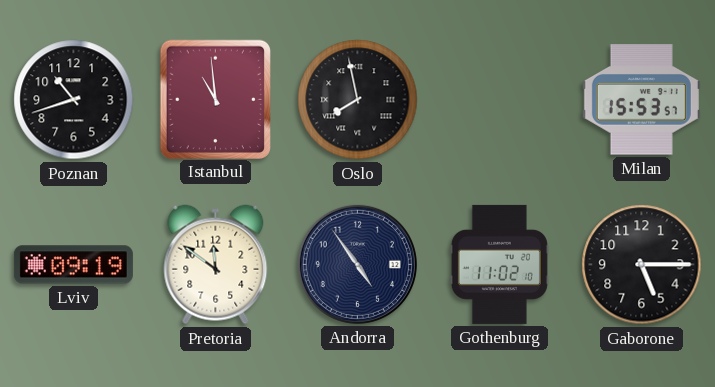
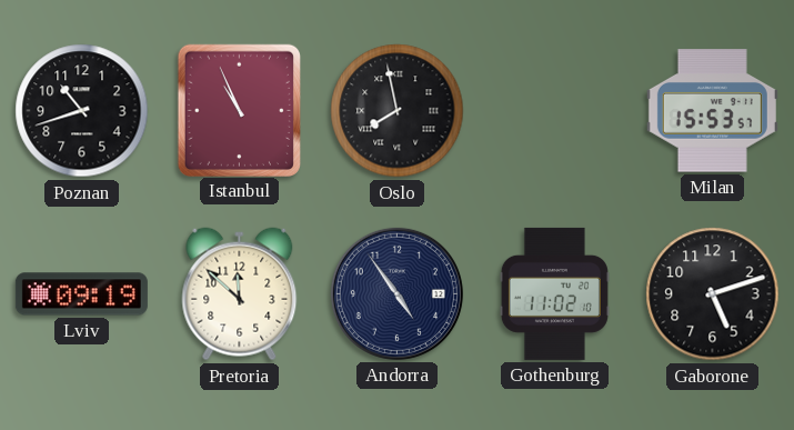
Istanbul: 10:59 -> 10:56 (239, 110)
Pretoria: 11:51 -> 11:52 (240, 294)
Gaborone: 5:15 -> 5:12 (713, 294)
